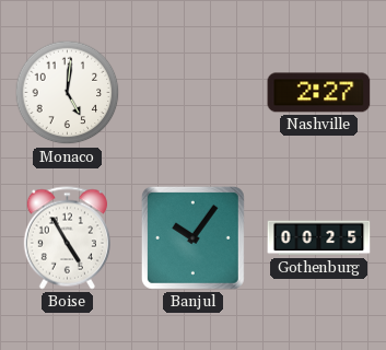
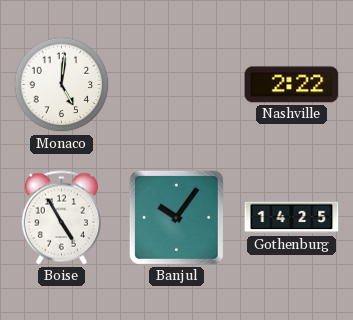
Nashville: 2:27 -> 2:22 (292, 85)
Gothenburg: 00:25 -> 14:25 (292, 218)
